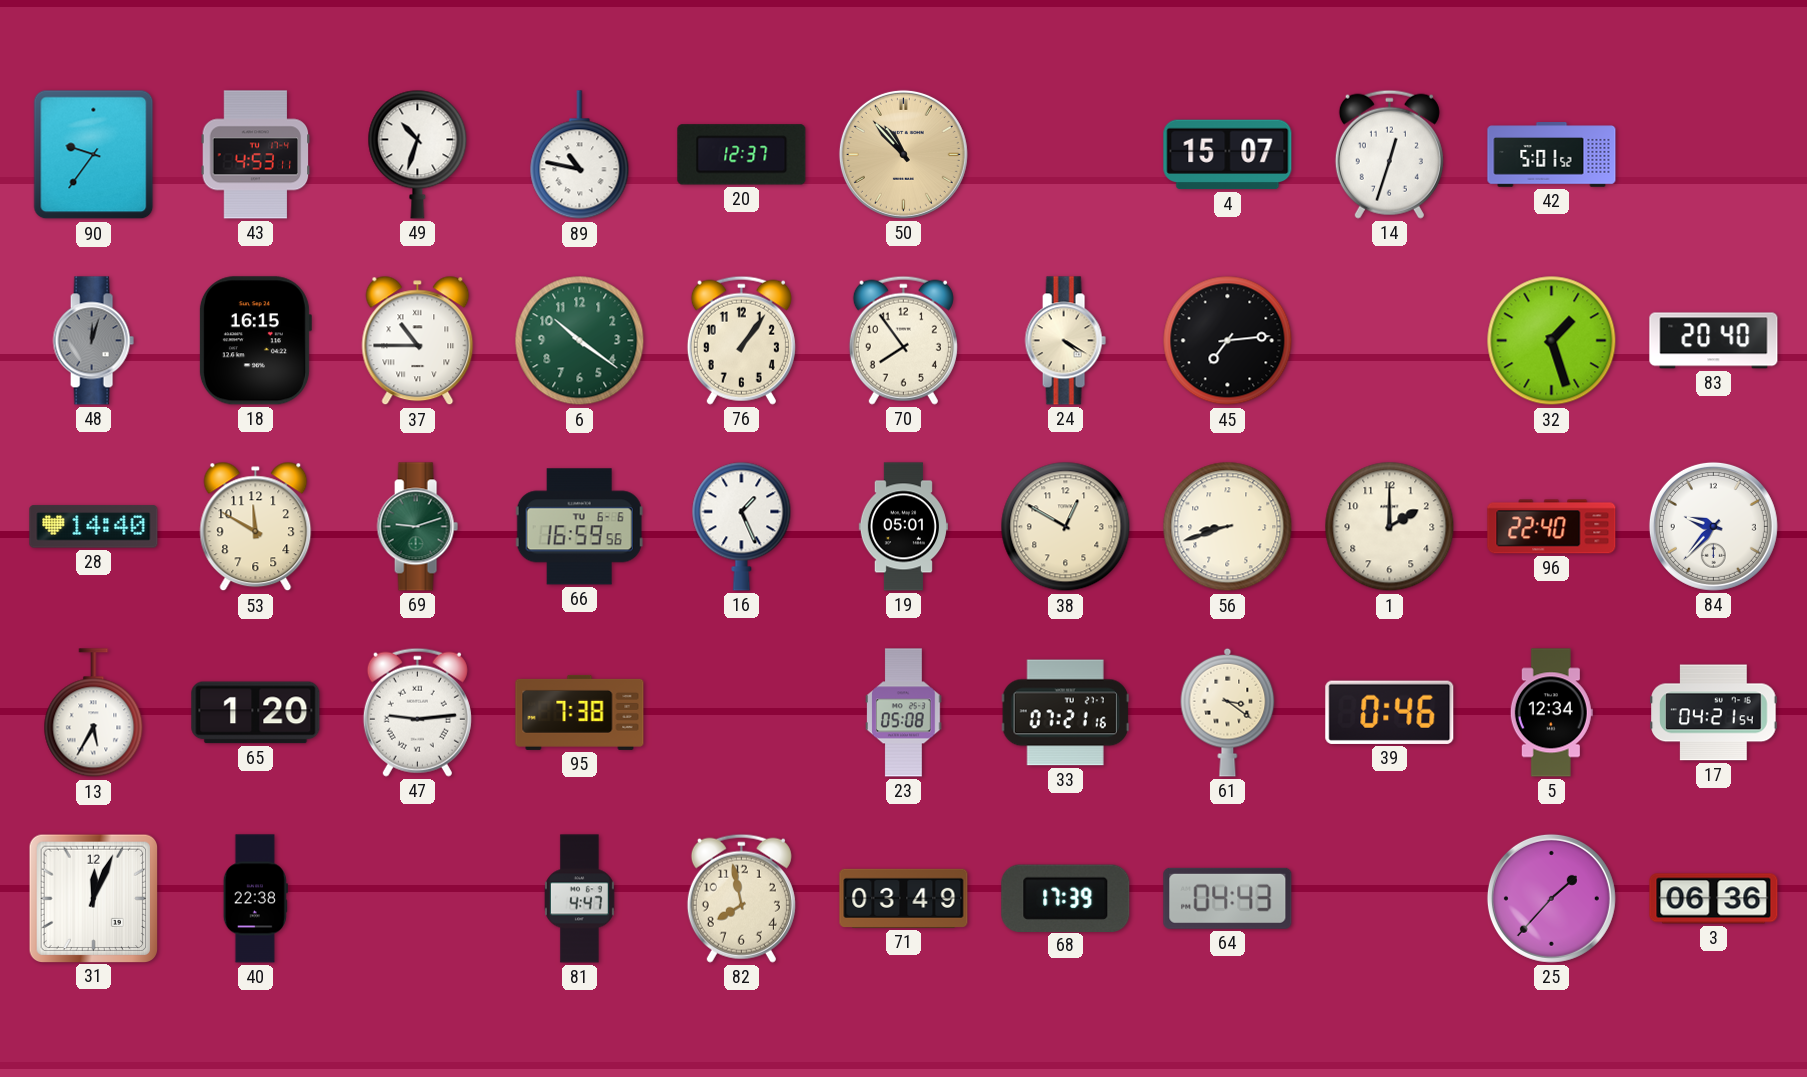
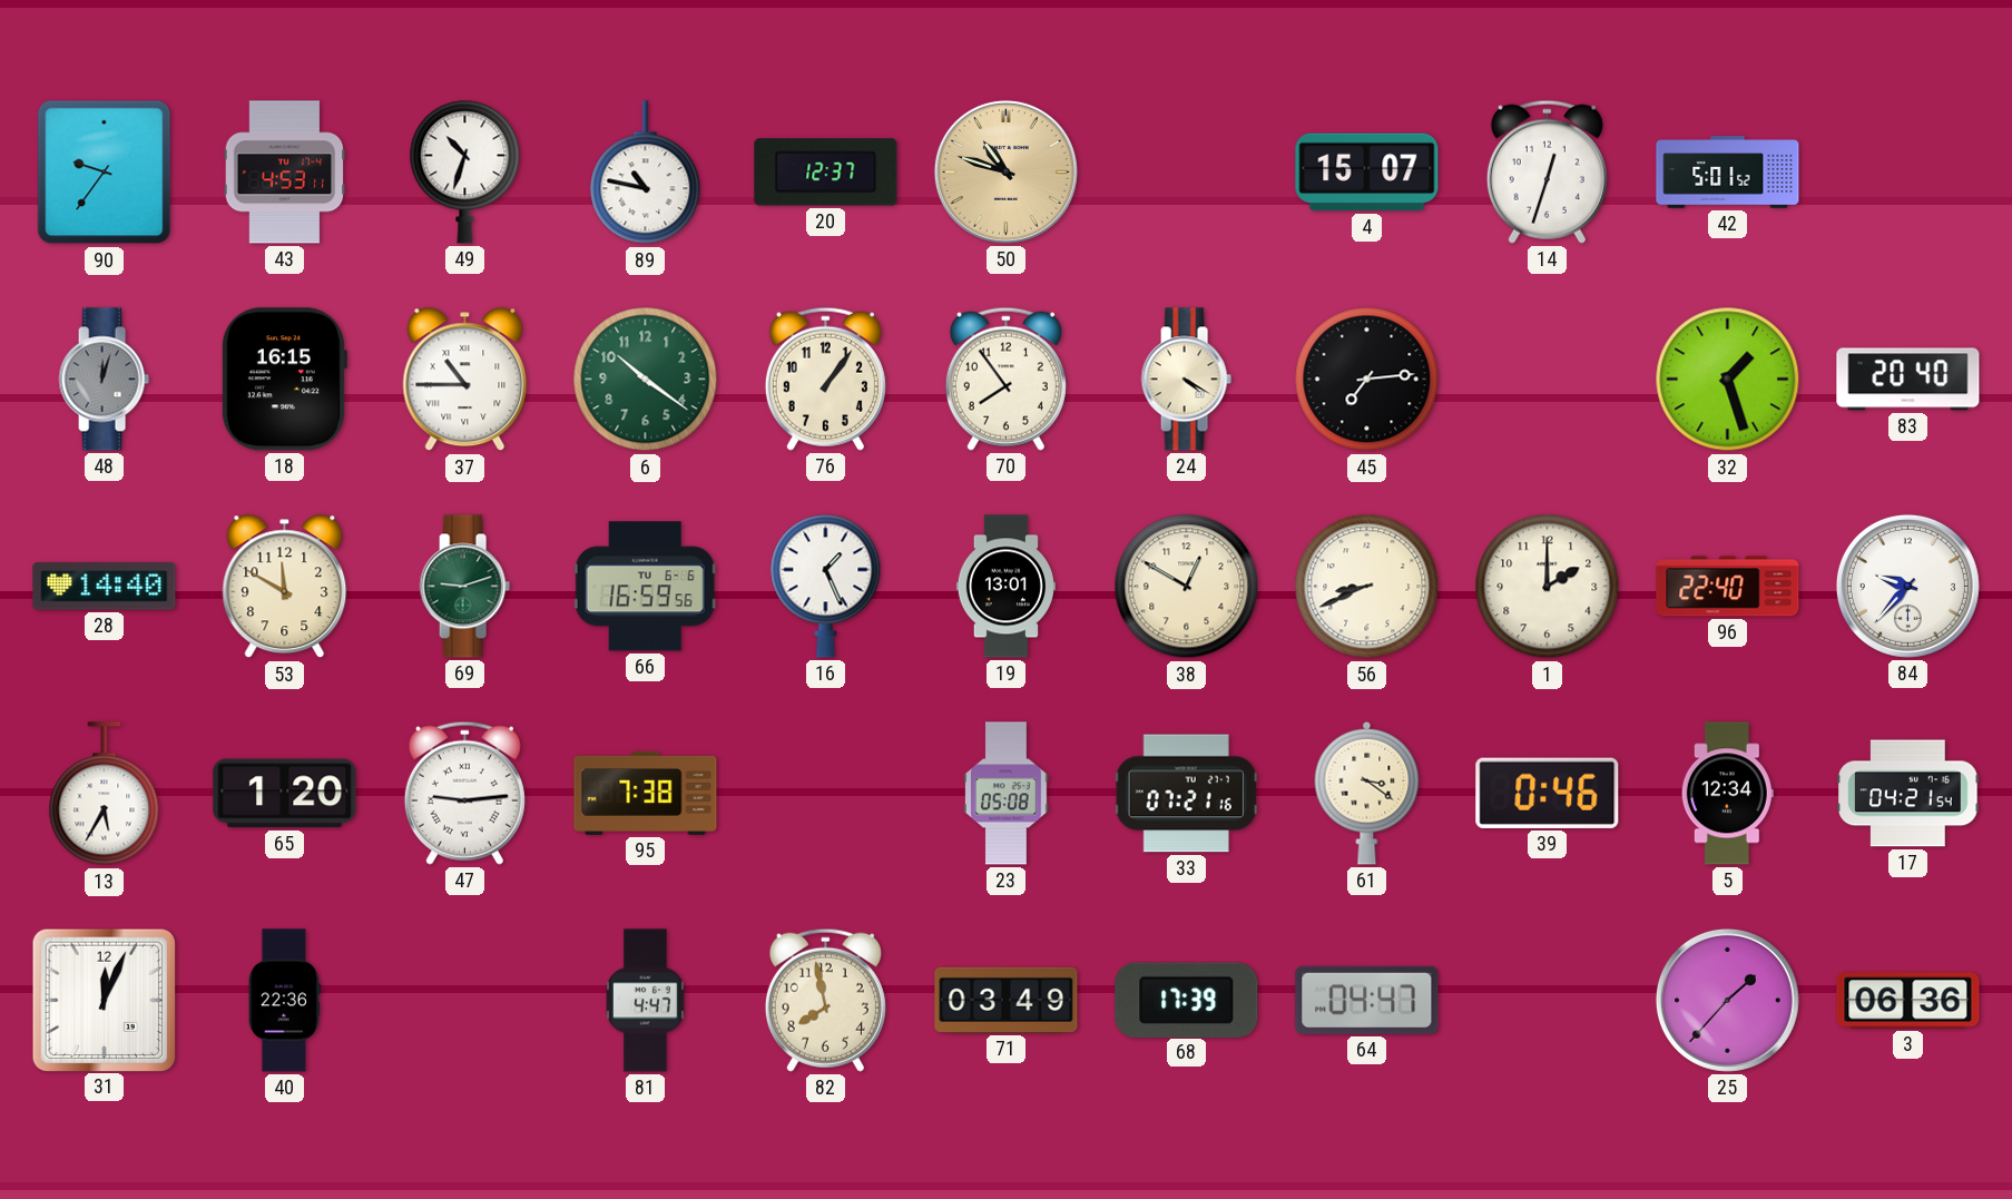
50: 10:53 -> 10:48 (1005, 171)
19: 05:01 -> 13:01 (1005, 587)
56: 8:42 -> 8:41 (1367, 587)
40: 22:38 -> 22:36 (284, 1001)
64: 04:43 -> 04:47 (1367, 1000)
